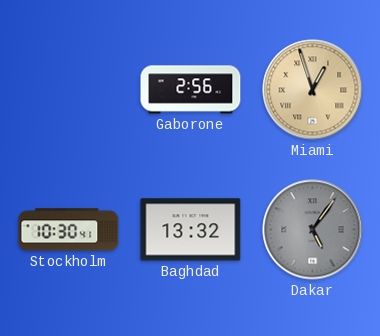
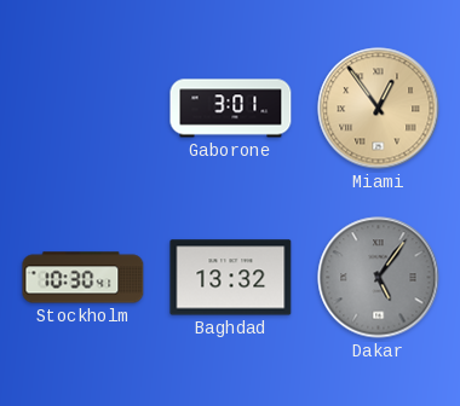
Gaborone: 2:56 -> 3:01 (231, 109)
Miami: 12:57 -> 12:54 (379, 109)
